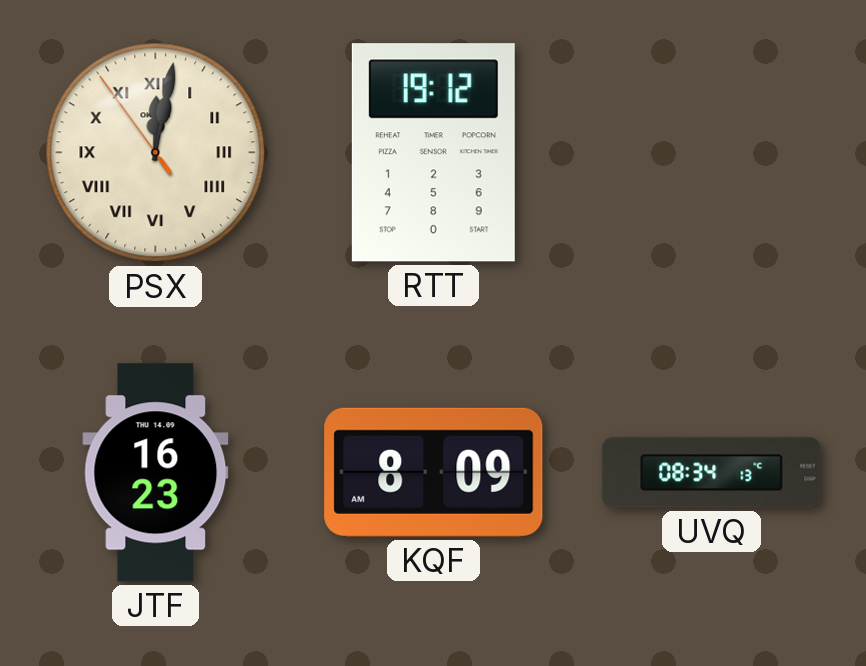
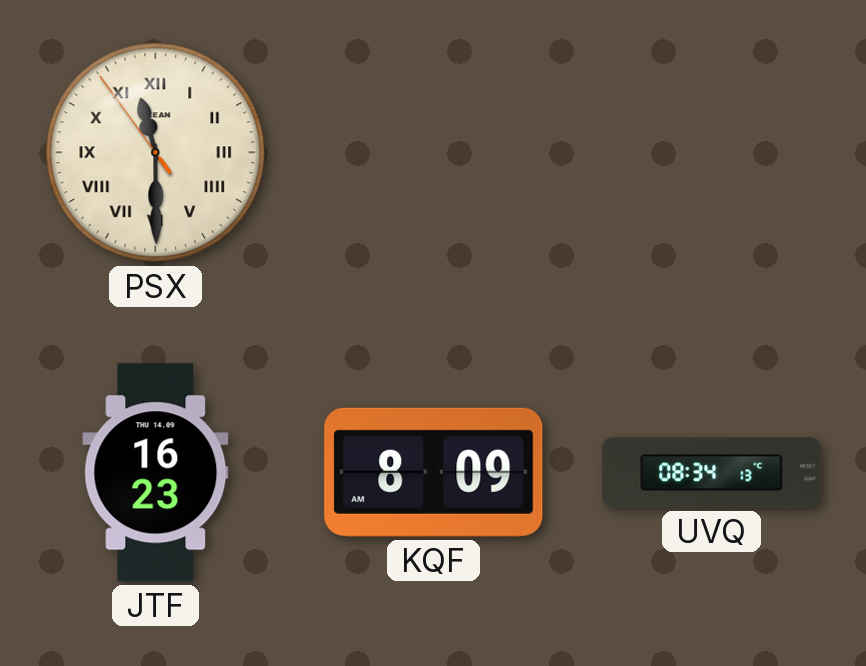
PSX: 12:01 -> 11:29 (156, 153)
RTT: 19:12 -> none (433, 153)
